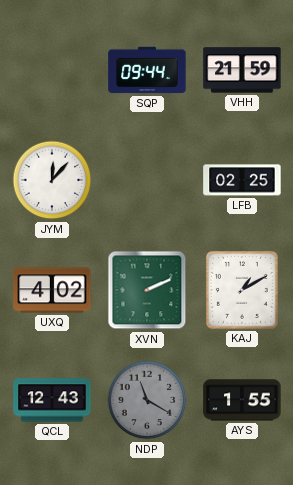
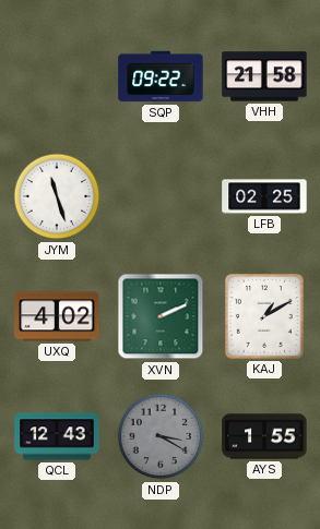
SQP: 09:44 -> 09:22 (161, 76)
VHH: 21:59 -> 21:58 (264, 76)
JYM: 12:07 -> 11:27 (57, 196)
NDP: 11:20 -> 3:20 (161, 436)
